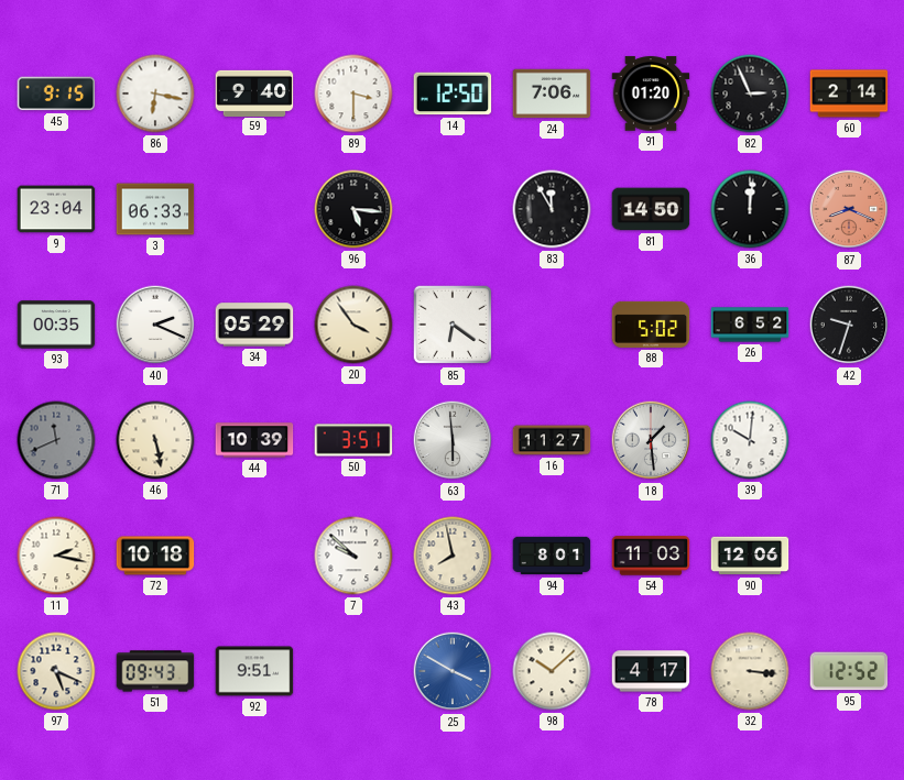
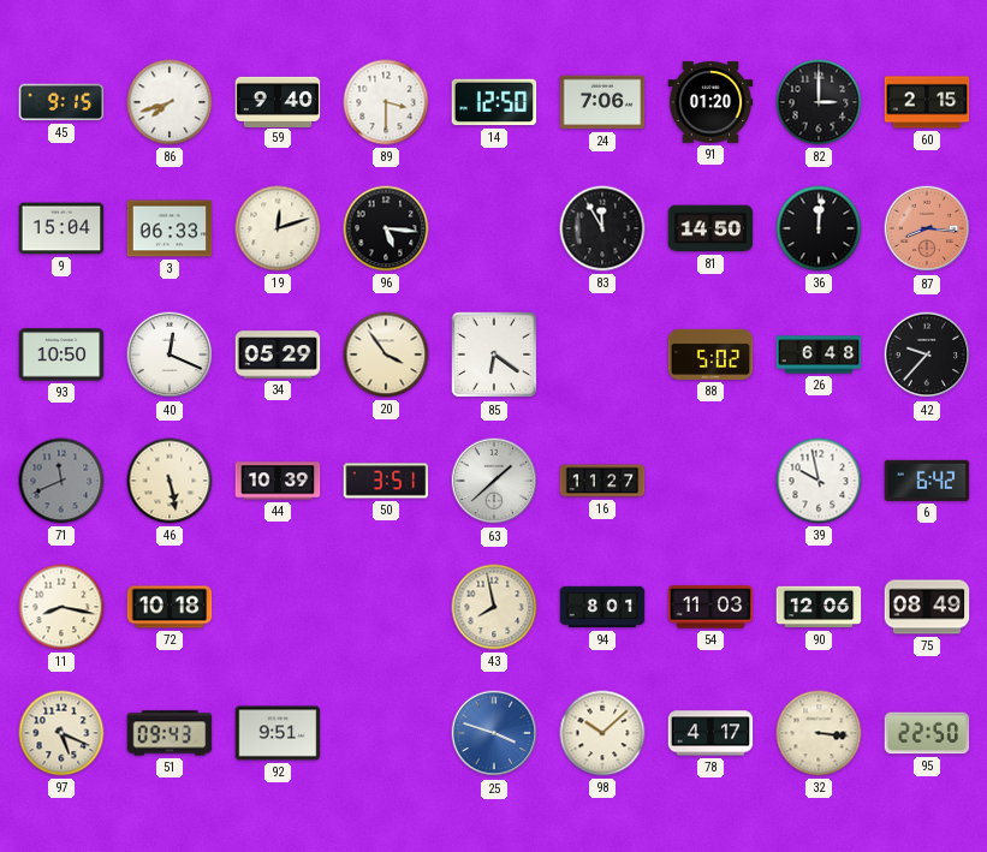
86: 6:17 -> 7:42 (170, 102)
82: 2:56 -> 3:00 (819, 102)
60: 2:14 -> 2:15 (927, 102)
9: 23:04 -> 15:04 (61, 228)
19: none -> 12:12 (278, 228)
87: 8:19 -> 8:16 (927, 228)
93: 00:35 -> 10:50 (61, 354)
40: 2:19 -> 12:19 (170, 354)
26: 6:52 -> 6:48 (819, 354)
42: 9:33 -> 9:37 (927, 354)
63: 5:59 -> 1:38 (494, 481)
18: 1:29 -> none (651, 440)
39: 10:01 -> 9:58 (819, 481)
6: none -> 6:42 (927, 481)
11: 2:17 -> 8:17 (61, 607)
7: 9:52 -> none (353, 556)
75: none -> 08:49 (927, 607)
25: 3:50 -> 3:48 (494, 733)
95: 12:52 -> 22:50 (927, 733)
